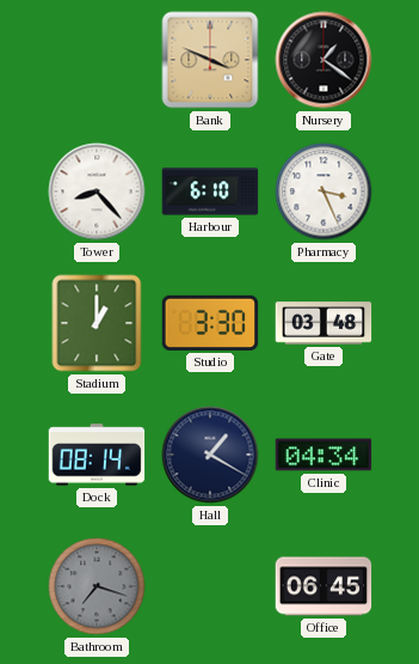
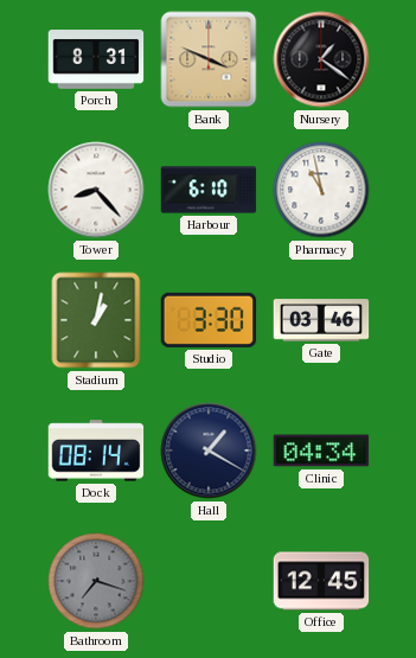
Porch: none -> 8:31 (96, 60)
Pharmacy: 3:26 -> 10:58 (321, 190)
Stadium: 1:00 -> 1:02 (96, 320)
Gate: 03:48 -> 03:46 (321, 320)
Office: 06:45 -> 12:45 (321, 581)
